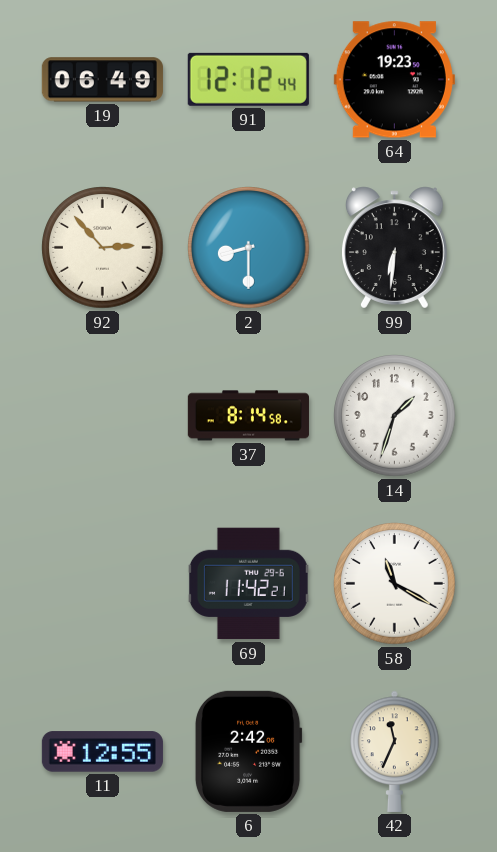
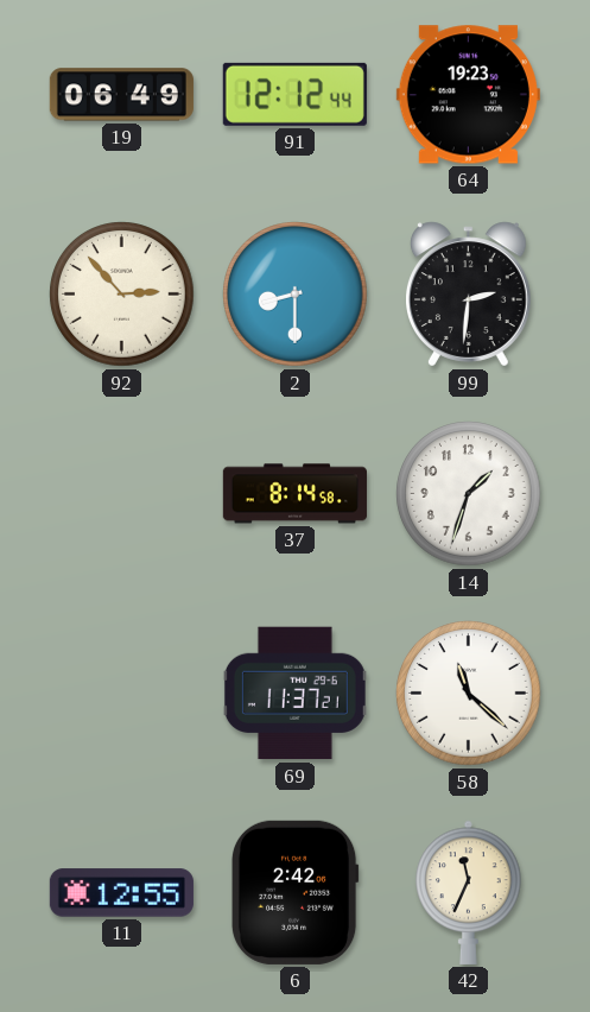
99: 6:31 -> 2:31 (468, 295)
69: 11:42 -> 11:37 (294, 694)
58: 11:20 -> 11:22 (469, 694)
